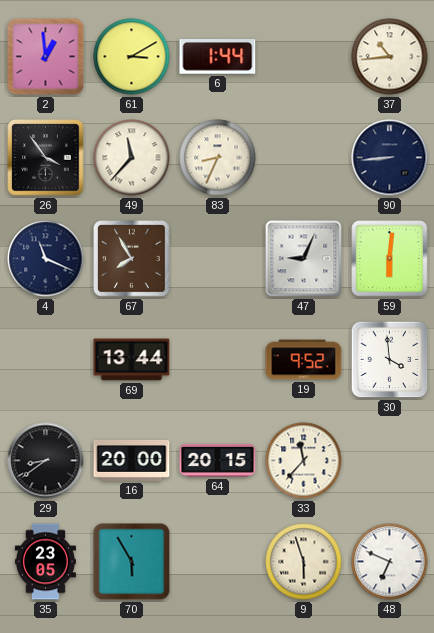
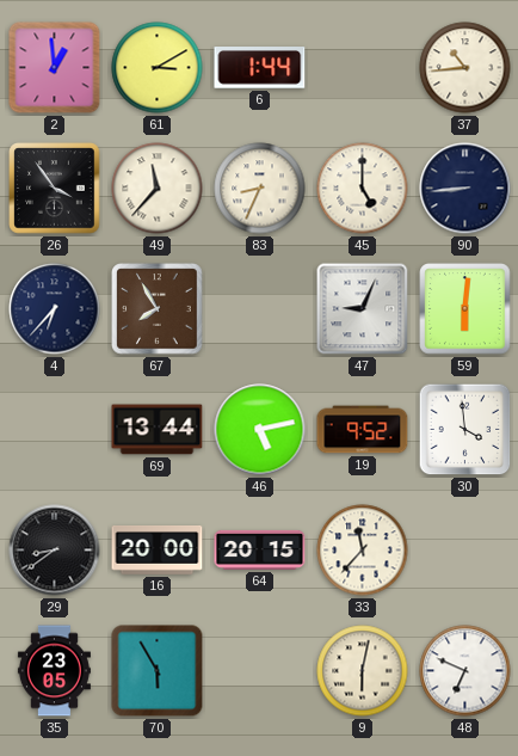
45: none -> 5:00 (363, 189)
4: 11:19 -> 6:37 (55, 309)
46: none -> 5:13 (260, 430)
9: 5:57 -> 6:02 (363, 671)
